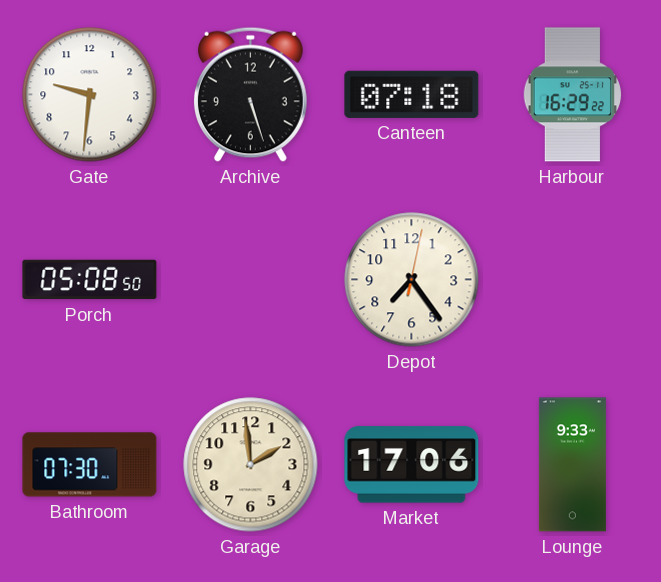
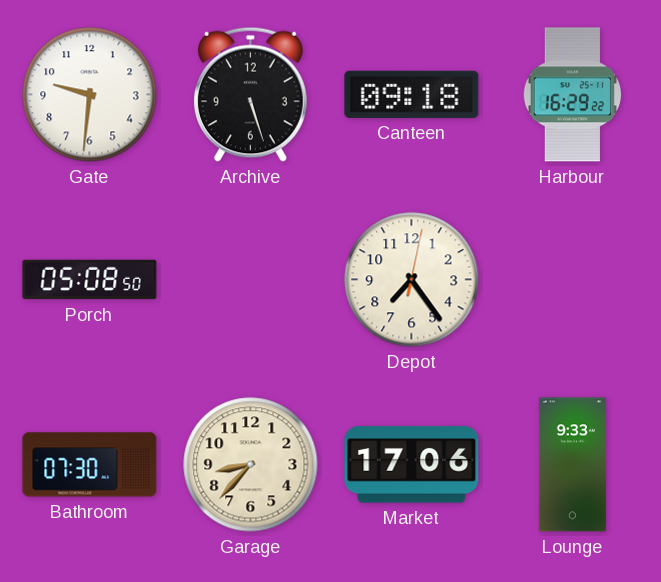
Canteen: 07:18 -> 09:18 (412, 94)
Garage: 1:59 -> 8:37 (251, 465)
